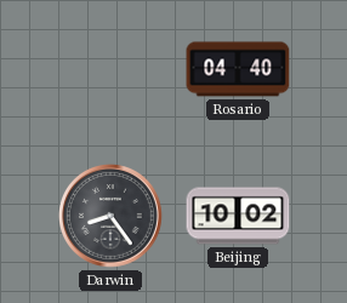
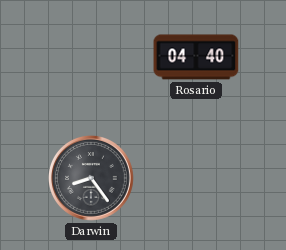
Beijing: 10:02 -> none (238, 216)
